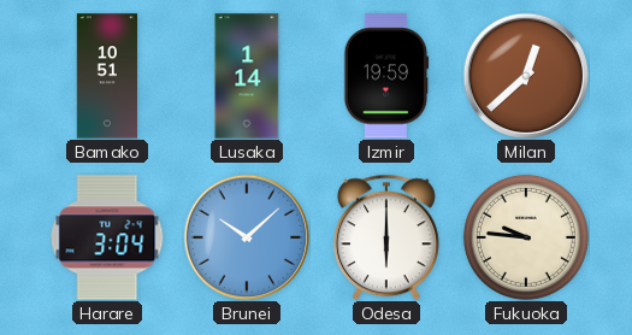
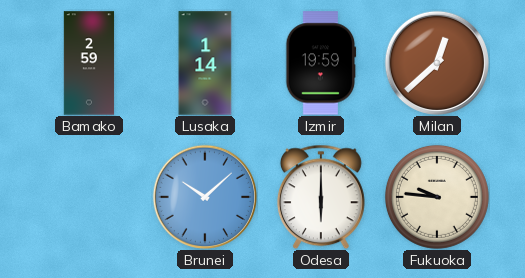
Bamako: 10:51 -> 2:59 (89, 63)
Harare: 3:04 -> none (107, 237)
